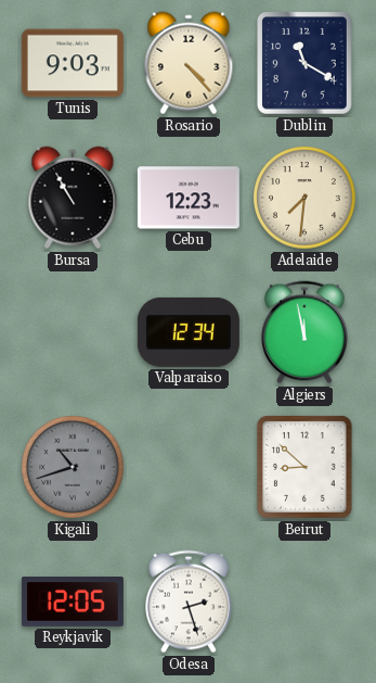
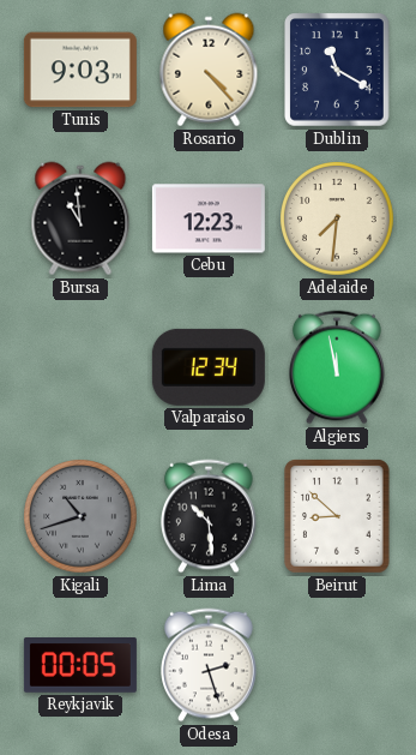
Bursa: 10:55 -> 10:59 (80, 218)
Lima: none -> 10:29 (210, 516)
Reykjavik: 12:05 -> 00:05 (80, 666)
